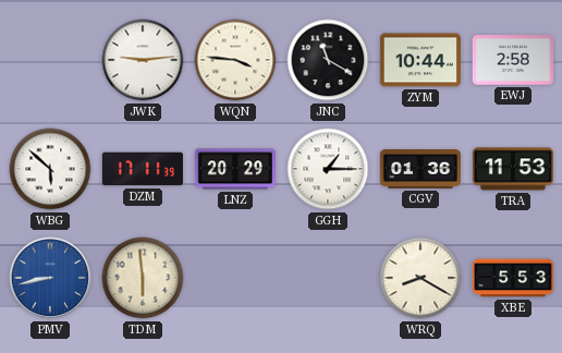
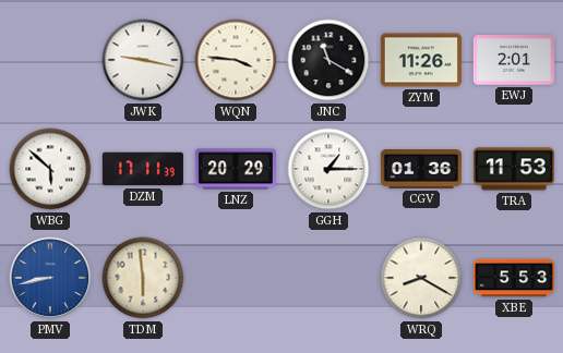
JWK: 9:14 -> 9:17 (143, 60)
ZYM: 10:44 -> 11:26 (421, 60)
EWJ: 2:58 -> 2:01 (514, 60)
